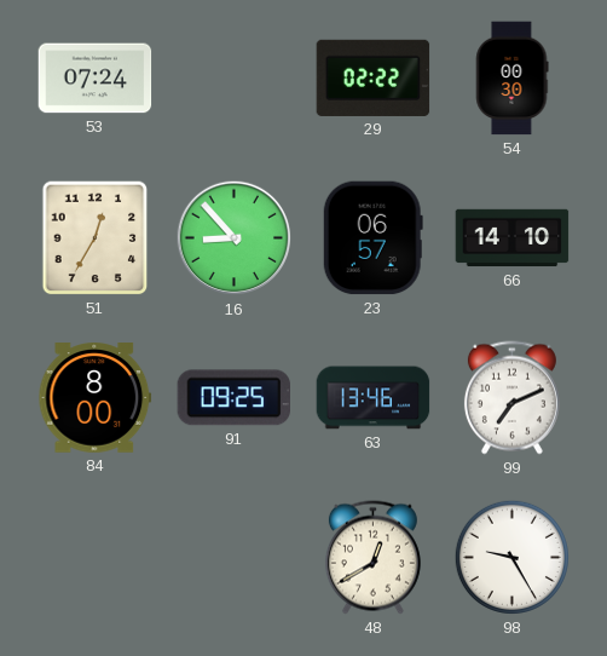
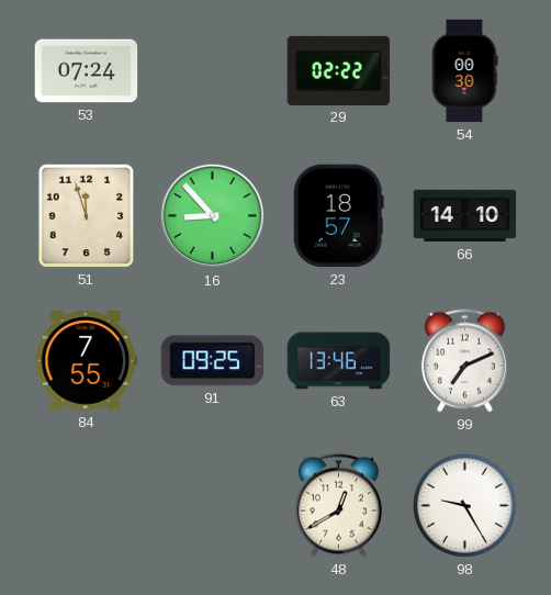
51: 12:35 -> 11:57 (87, 216)
23: 06:57 -> 18:57 (338, 216)
84: 8:00 -> 7:55 (87, 361)
